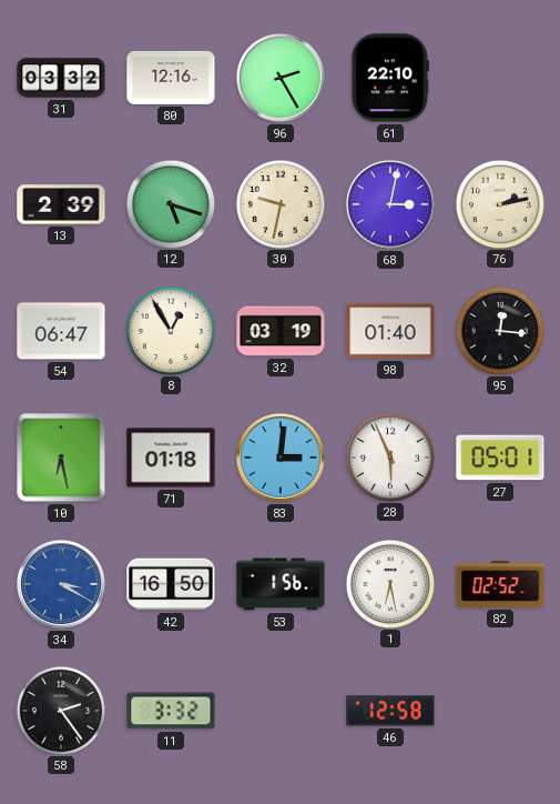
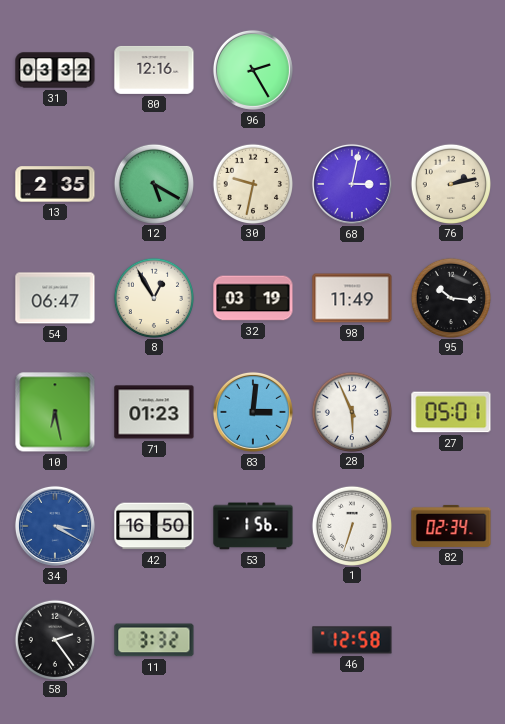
61: 22:10 -> none (390, 78)
13: 2:39 -> 2:35 (55, 184)
12: 5:18 -> 5:20 (153, 183)
98: 01:40 -> 11:49 (352, 298)
95: 12:16 -> 10:16 (450, 297)
71: 01:18 -> 01:23 (154, 412)
1: 6:28 -> 6:33 (351, 525)
82: 02:52 -> 02:34 (451, 526)
